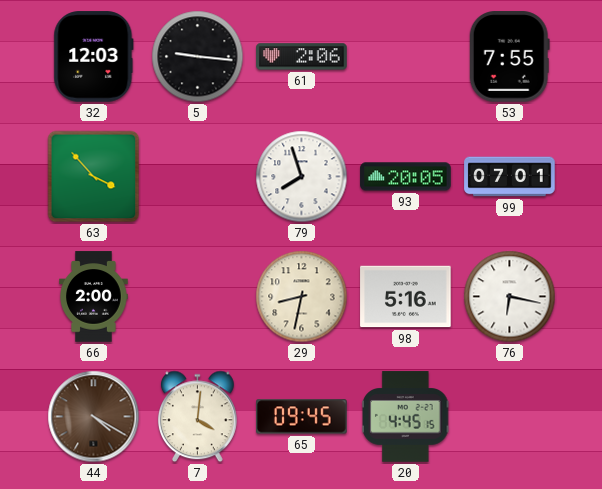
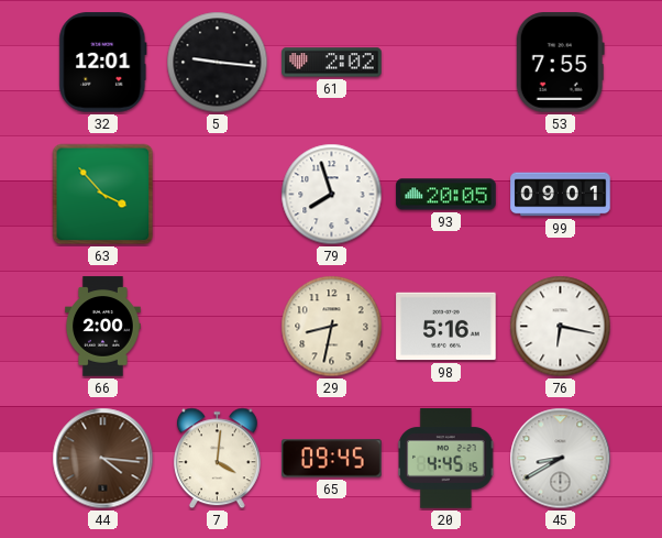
32: 12:03 -> 12:01 (103, 63)
61: 2:06 -> 2:02 (332, 63)
99: 07:01 -> 09:01 (561, 195)
44: 4:20 -> 4:16 (103, 459)
45: none -> 8:40 (561, 459)
